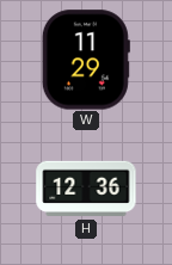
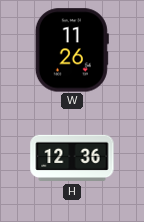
W: 11:29 -> 11:26 (72, 50)
